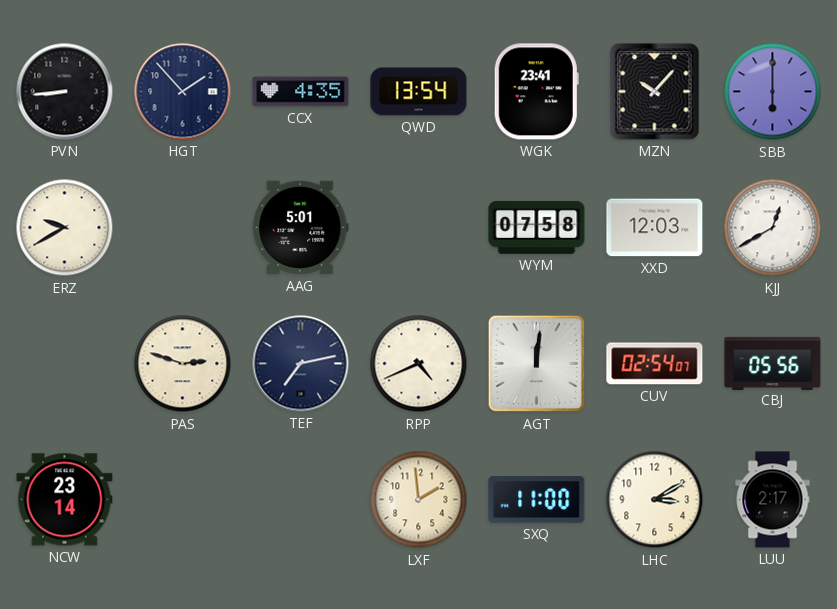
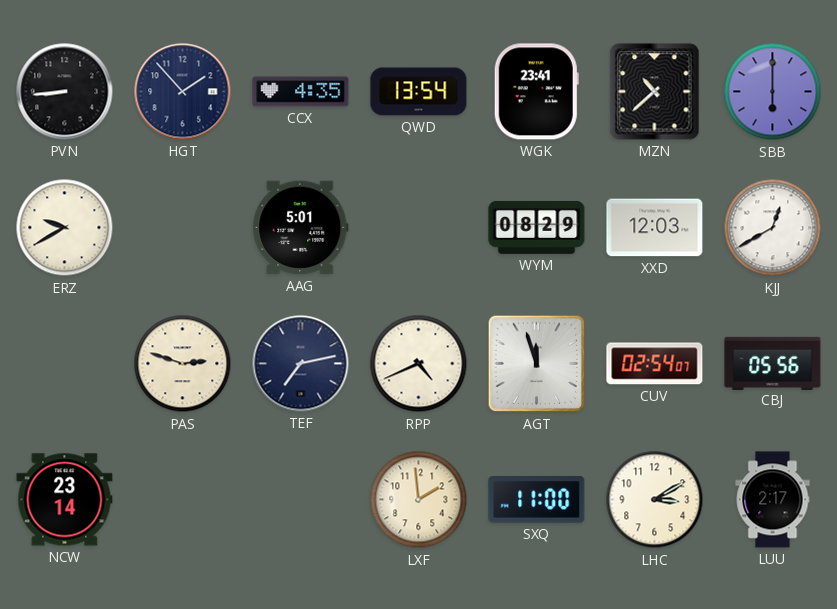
MZN: 10:07 -> 10:38 (655, 92)
WYM: 07:58 -> 08:29 (537, 227)
AGT: 12:01 -> 11:57 (537, 364)
